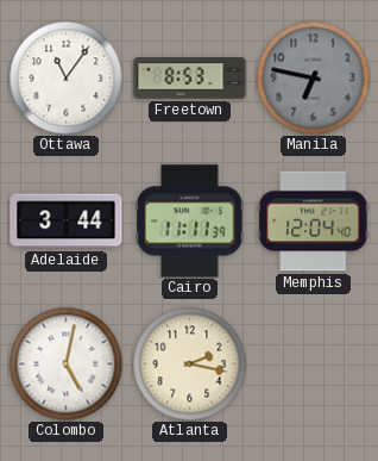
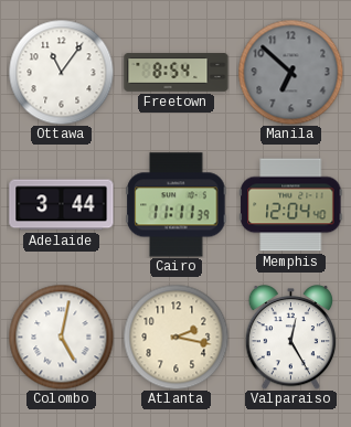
Freetown: 8:53 -> 8:54 (177, 73)
Manila: 6:47 -> 6:52 (290, 72)
Valparaiso: none -> 12:25 (291, 338)
